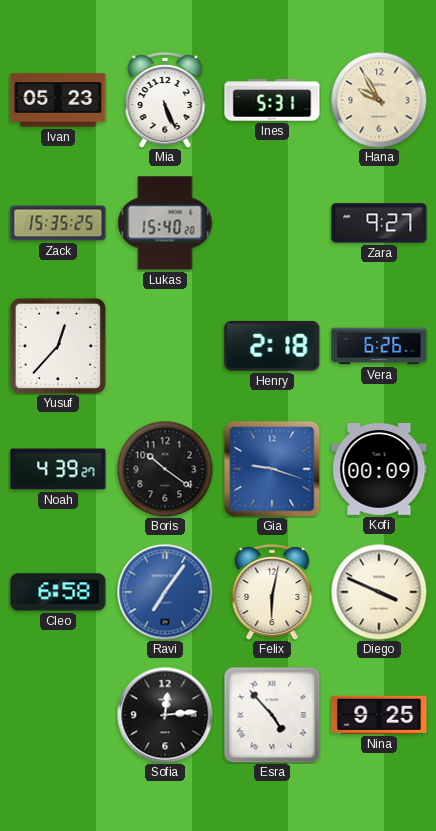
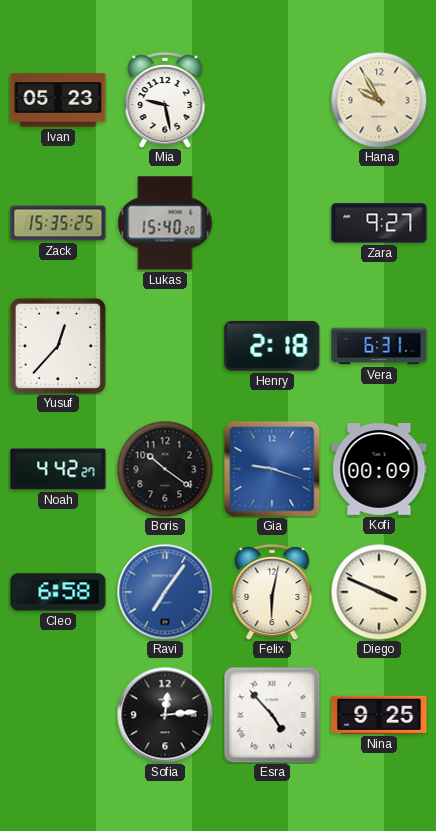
Mia: 5:26 -> 9:28 (165, 100)
Ines: 5:31 -> none (272, 100)
Vera: 6:26 -> 6:31 (379, 346)
Noah: 4:39 -> 4:42 (58, 469)
